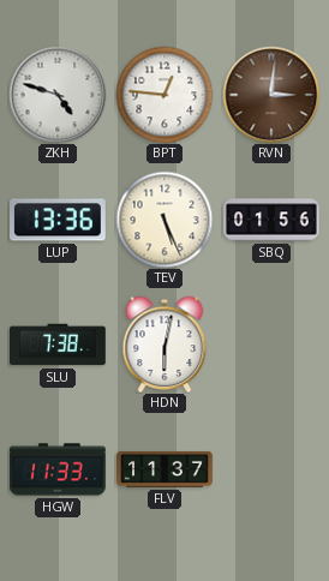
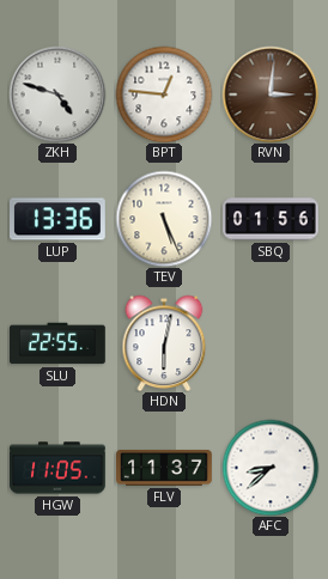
SLU: 7:38 -> 22:55 (59, 343)
HGW: 11:33 -> 11:05 (59, 468)
AFC: none -> 8:38 (271, 468)
